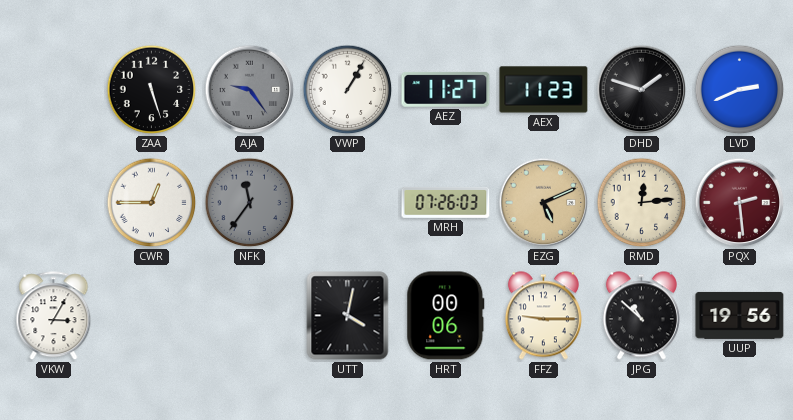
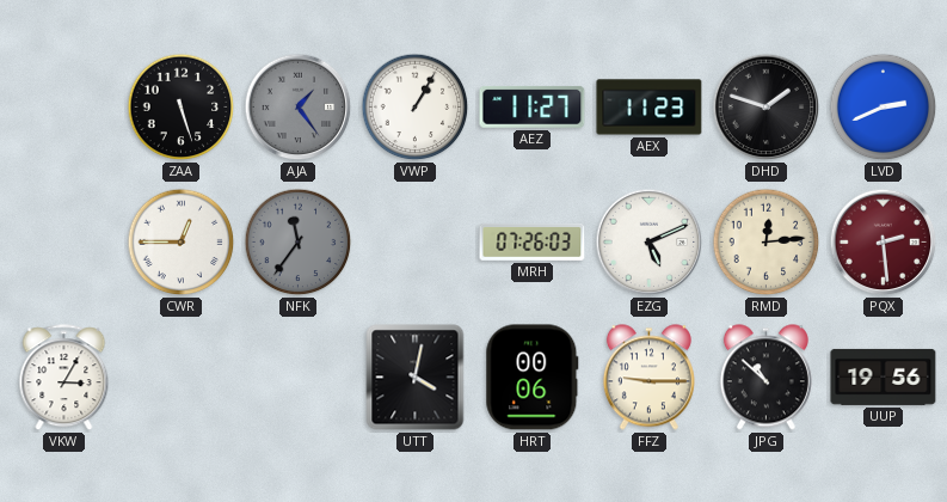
AJA: 9:24 -> 1:24 (299, 108)
EZG dial: champagne -> white (650, 243)
